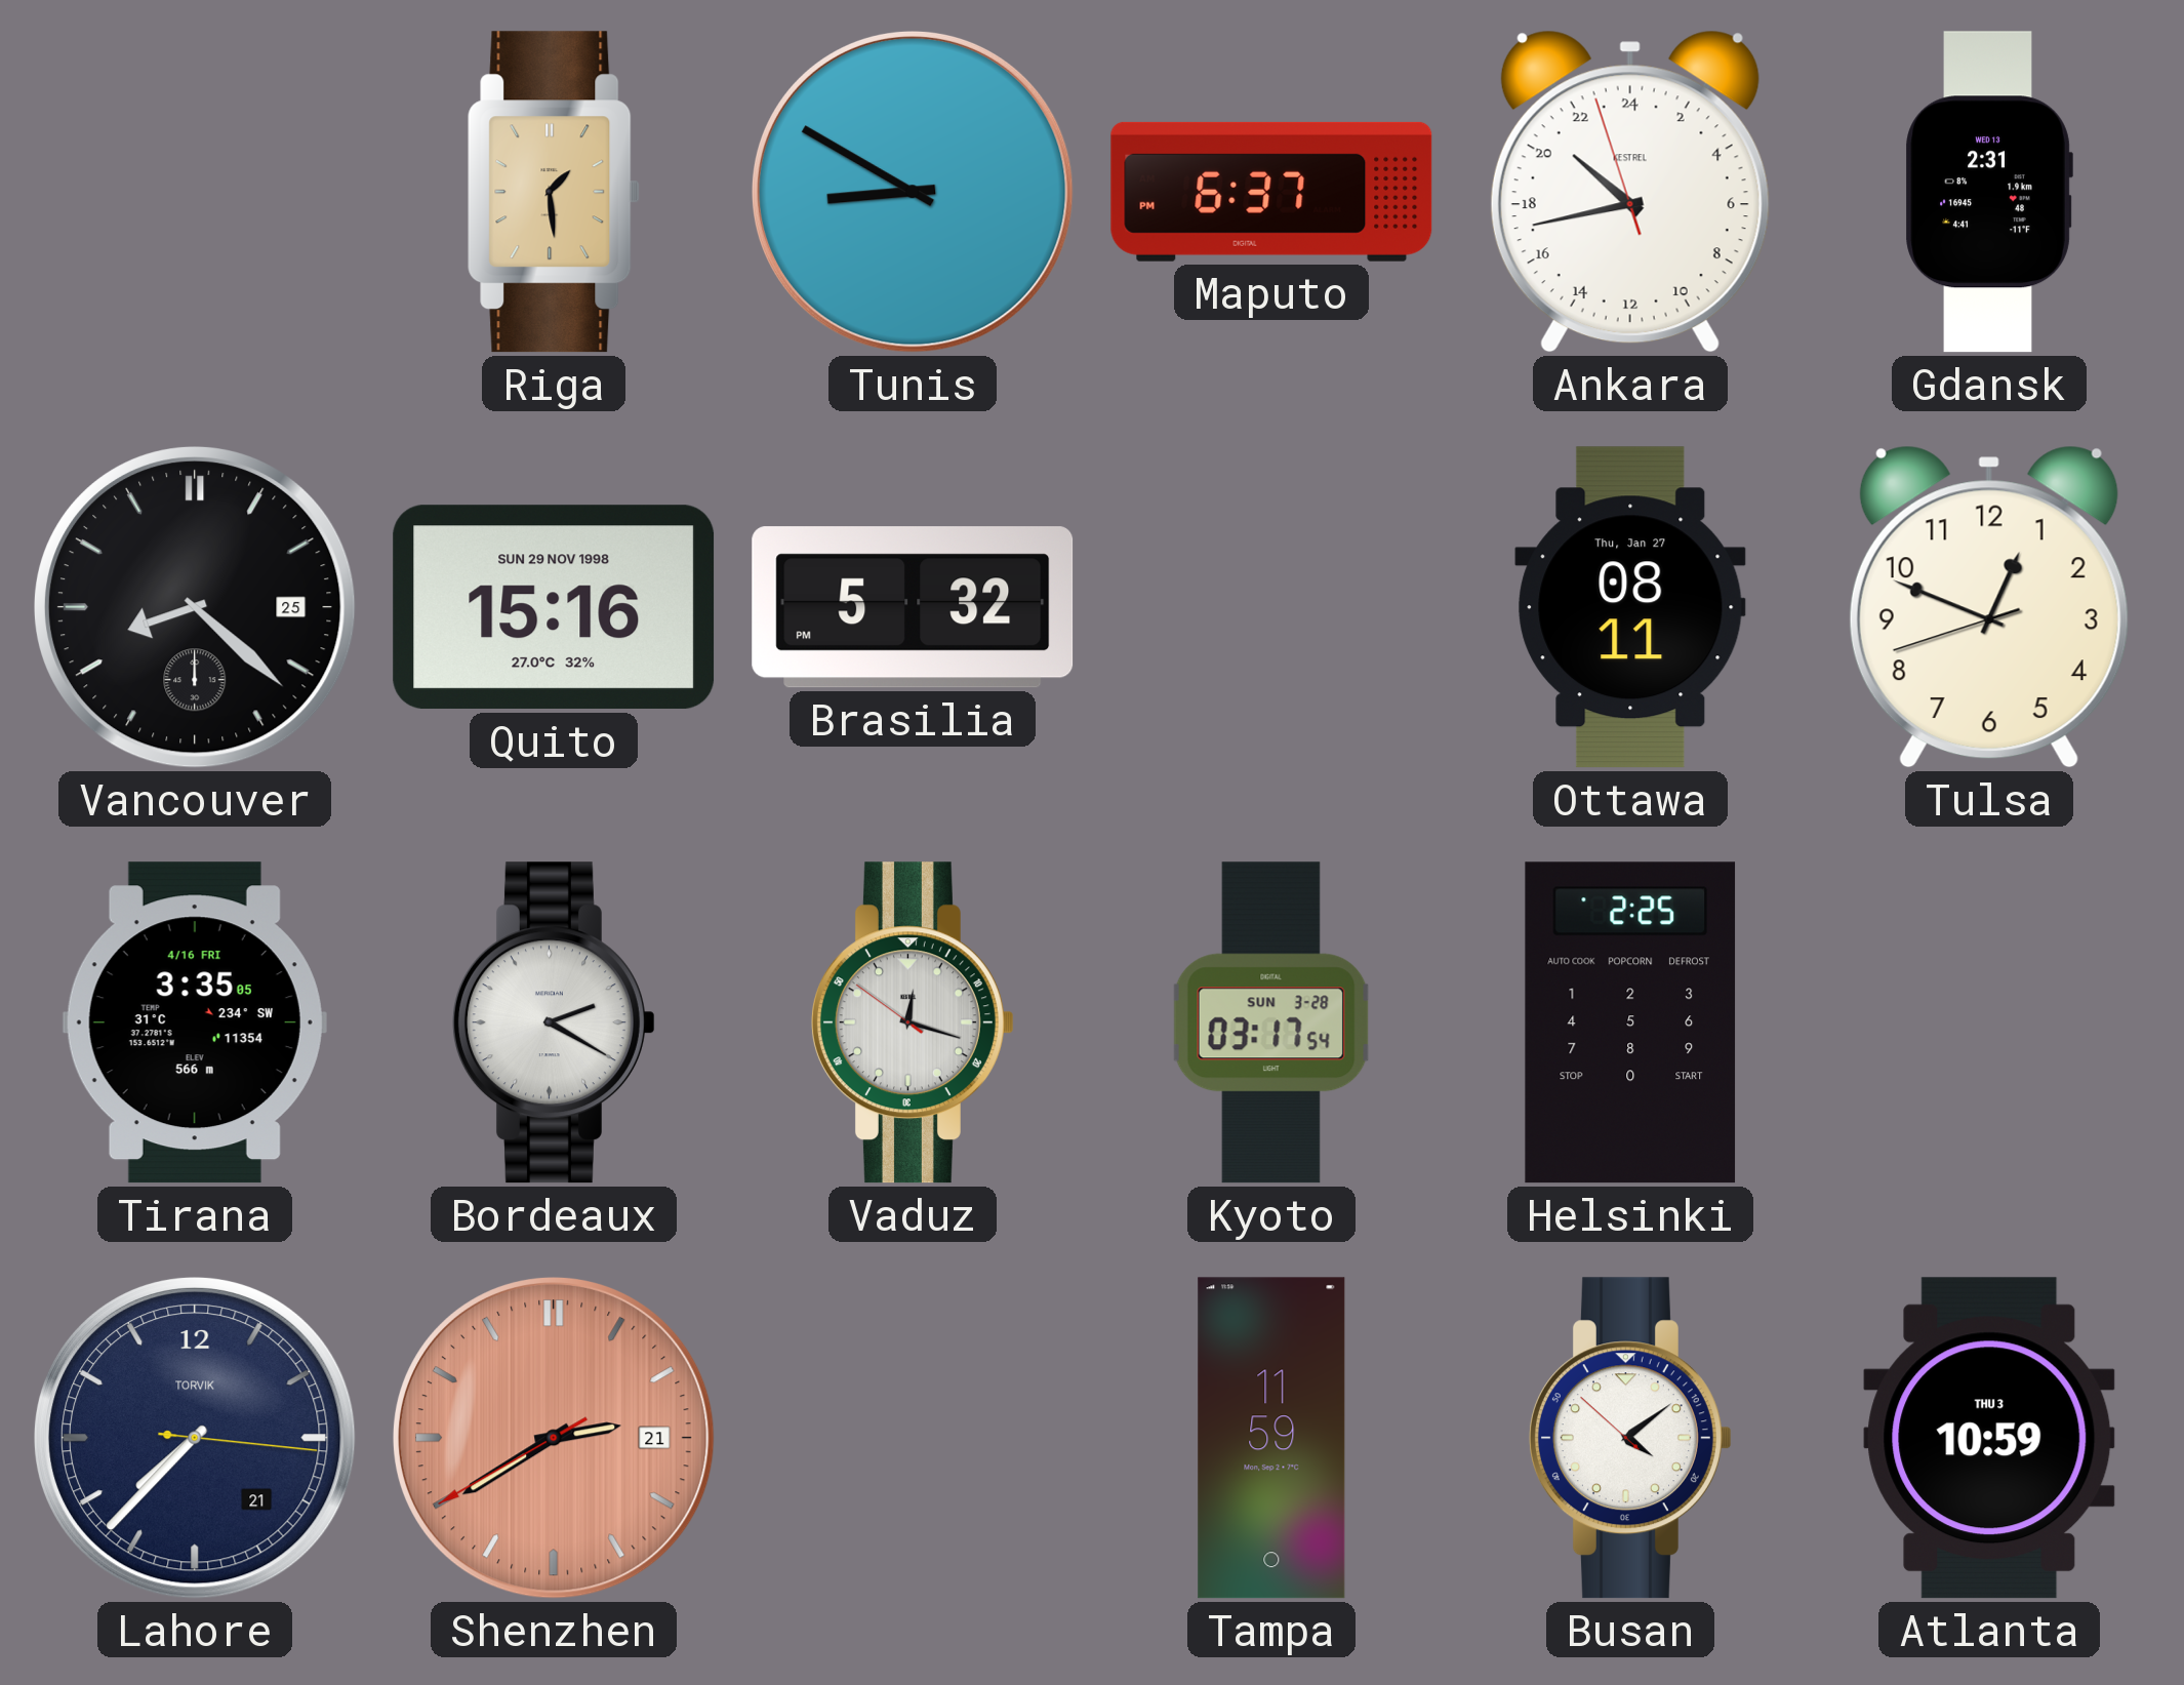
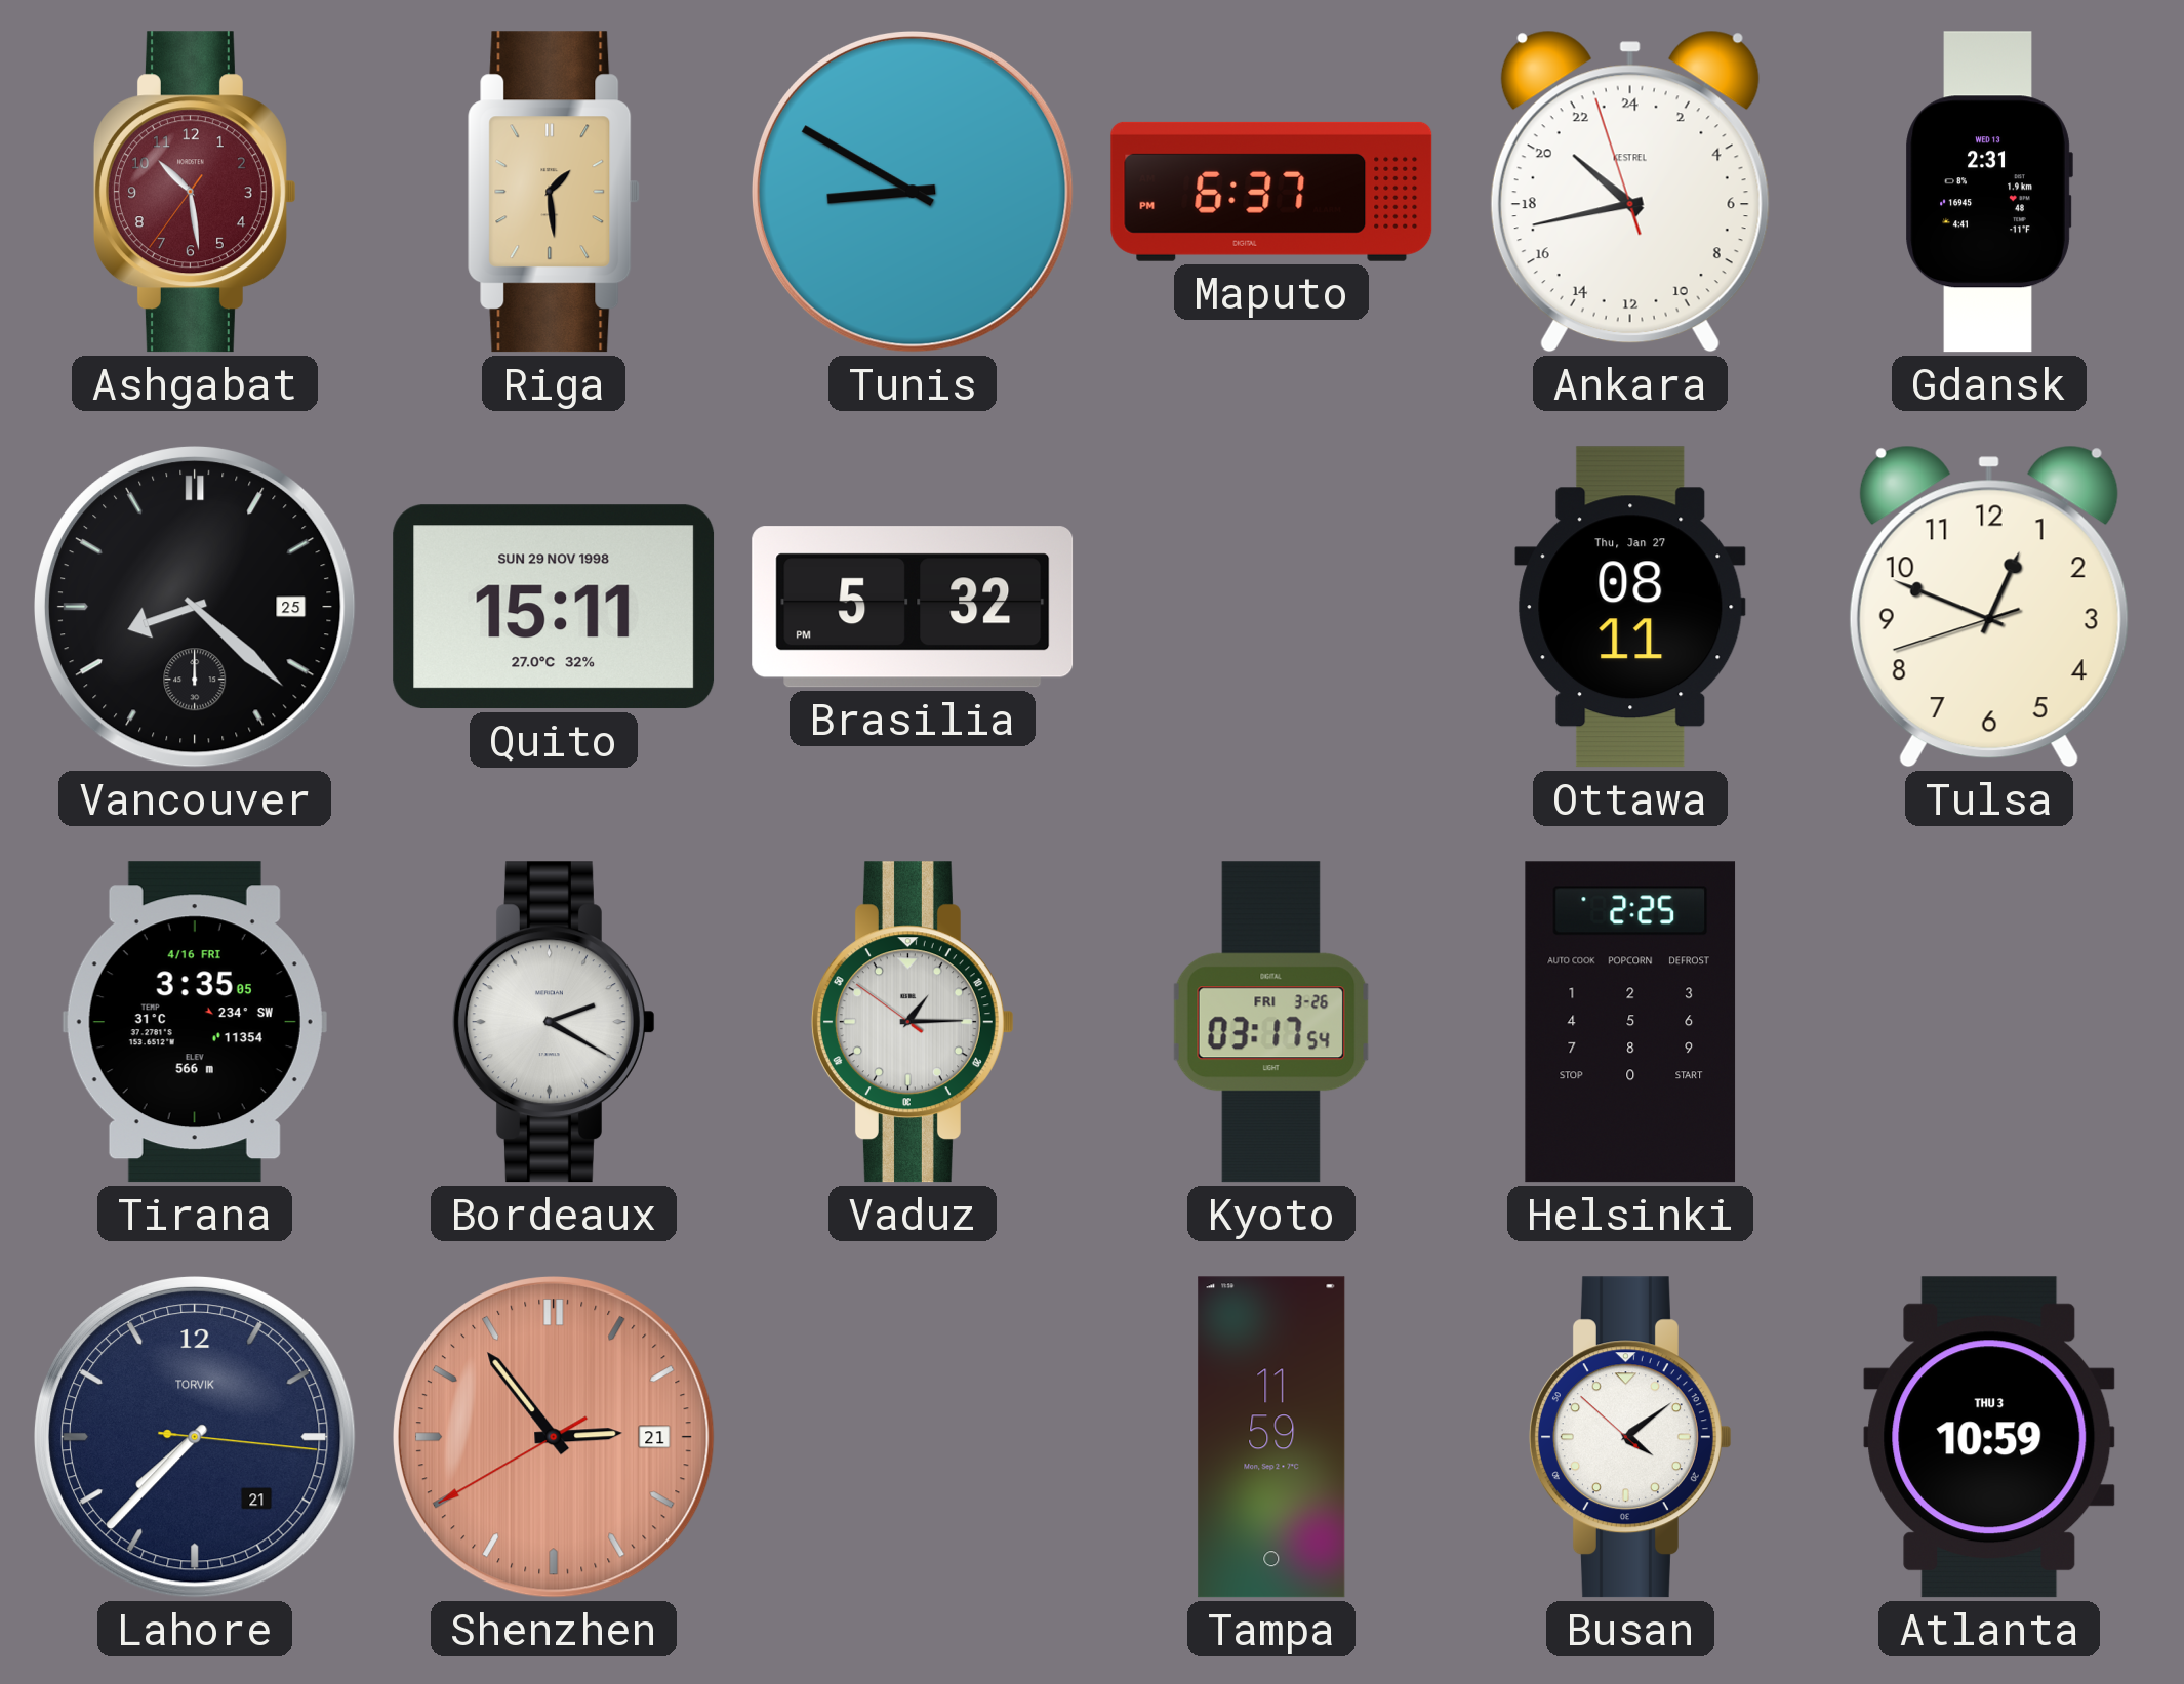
Ashgabat: none -> 10:28 (195, 192)
Quito: 15:16 -> 15:11 (554, 607)
Vaduz: 12:17 -> 1:14 (913, 1022)
Kyoto date: SUN 3-28 -> FRI 3-26 (1271, 1022)
Shenzhen: 2:39 -> 2:53 (555, 1438)
